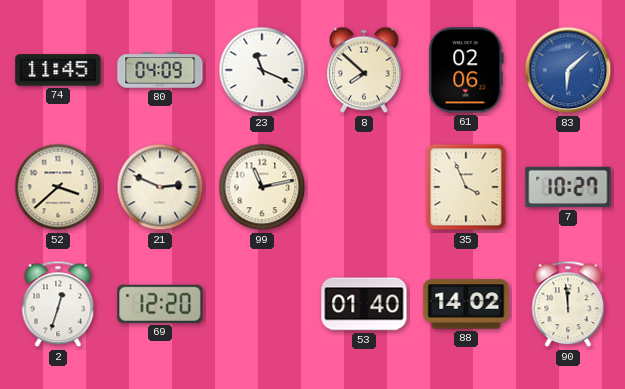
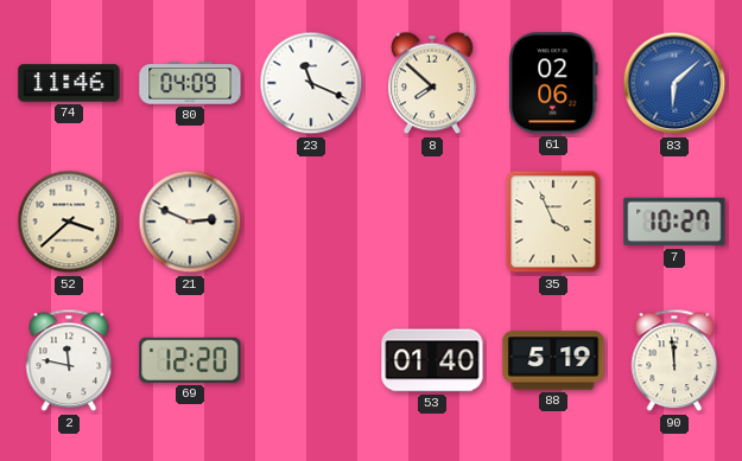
74: 11:45 -> 11:46 (69, 83)
99: 11:13 -> none (262, 187)
2: 12:33 -> 11:47 (69, 360)
88: 14:02 -> 5:19 (553, 360)
